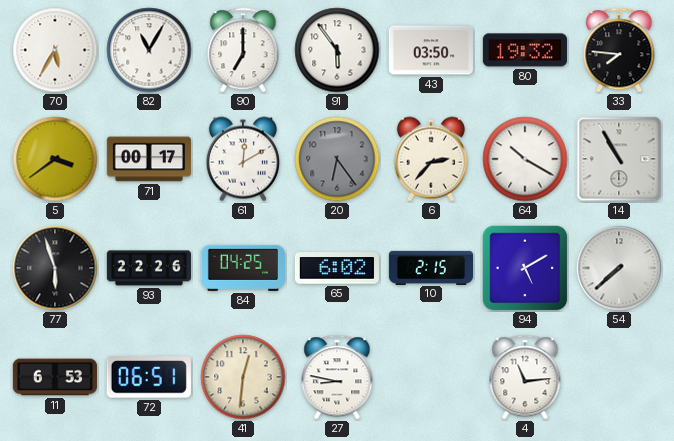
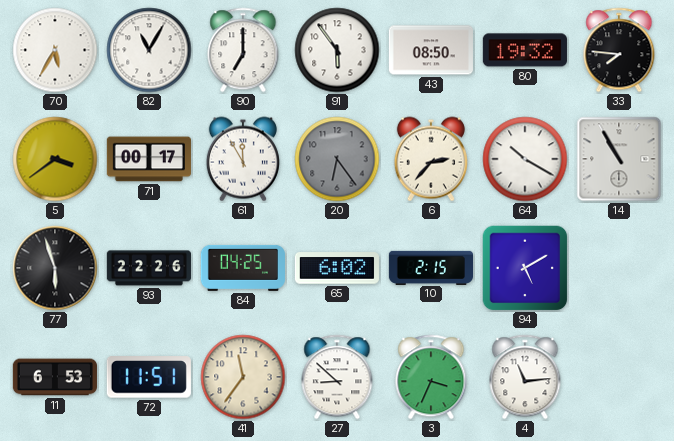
43: 03:50 -> 08:50 (431, 50)
61: 12:10 -> 11:55 (243, 159)
54: 7:38 -> none (619, 268)
72: 06:51 -> 11:51 (149, 377)
41: 12:31 -> 11:36 (243, 377)
27: 8:47 -> 8:52 (337, 377)
3: none -> 3:34 (431, 377)
